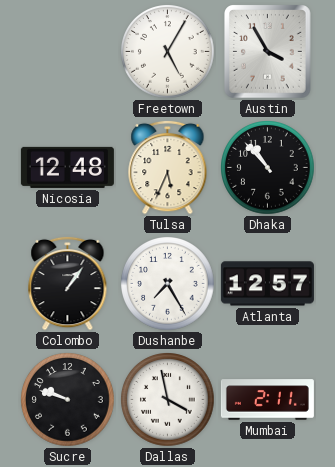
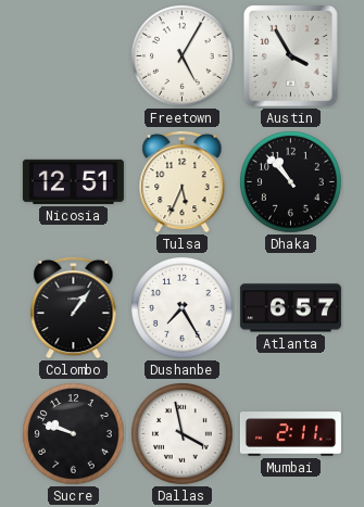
Nicosia: 12:48 -> 12:51 (73, 181)
Atlanta: 12:57 -> 6:57 (290, 308)
